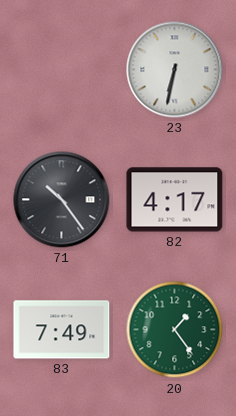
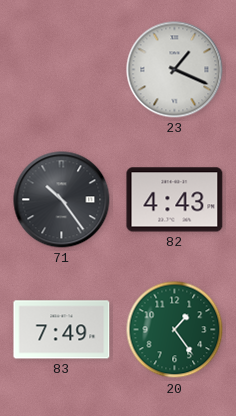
23: 6:32 -> 1:19 (175, 70)
82: 4:17 -> 4:43 (175, 200)
